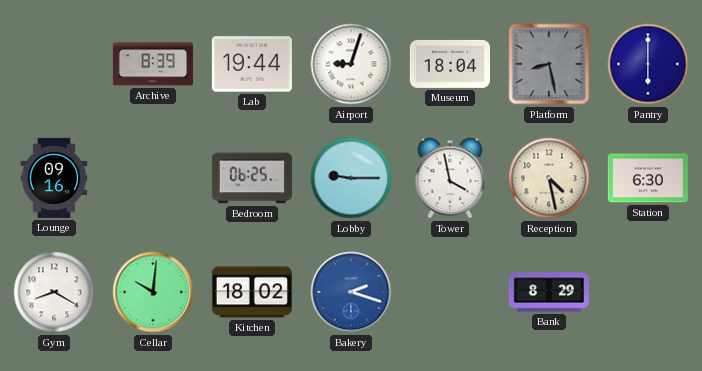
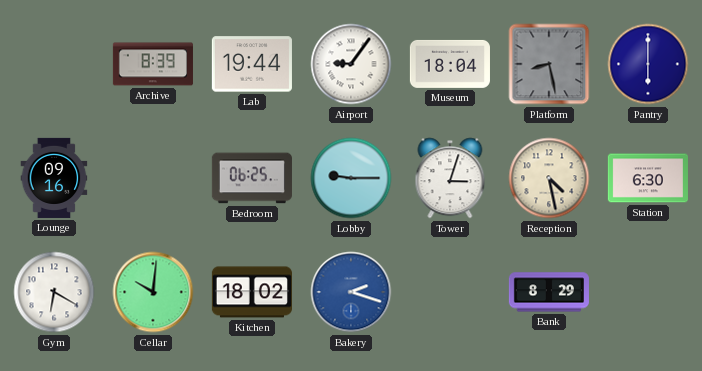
Airport: 9:03 -> 9:06 (351, 64)
Tower: 3:58 -> 3:03 (450, 178)
Gym: 8:20 -> 6:20 (54, 292)
